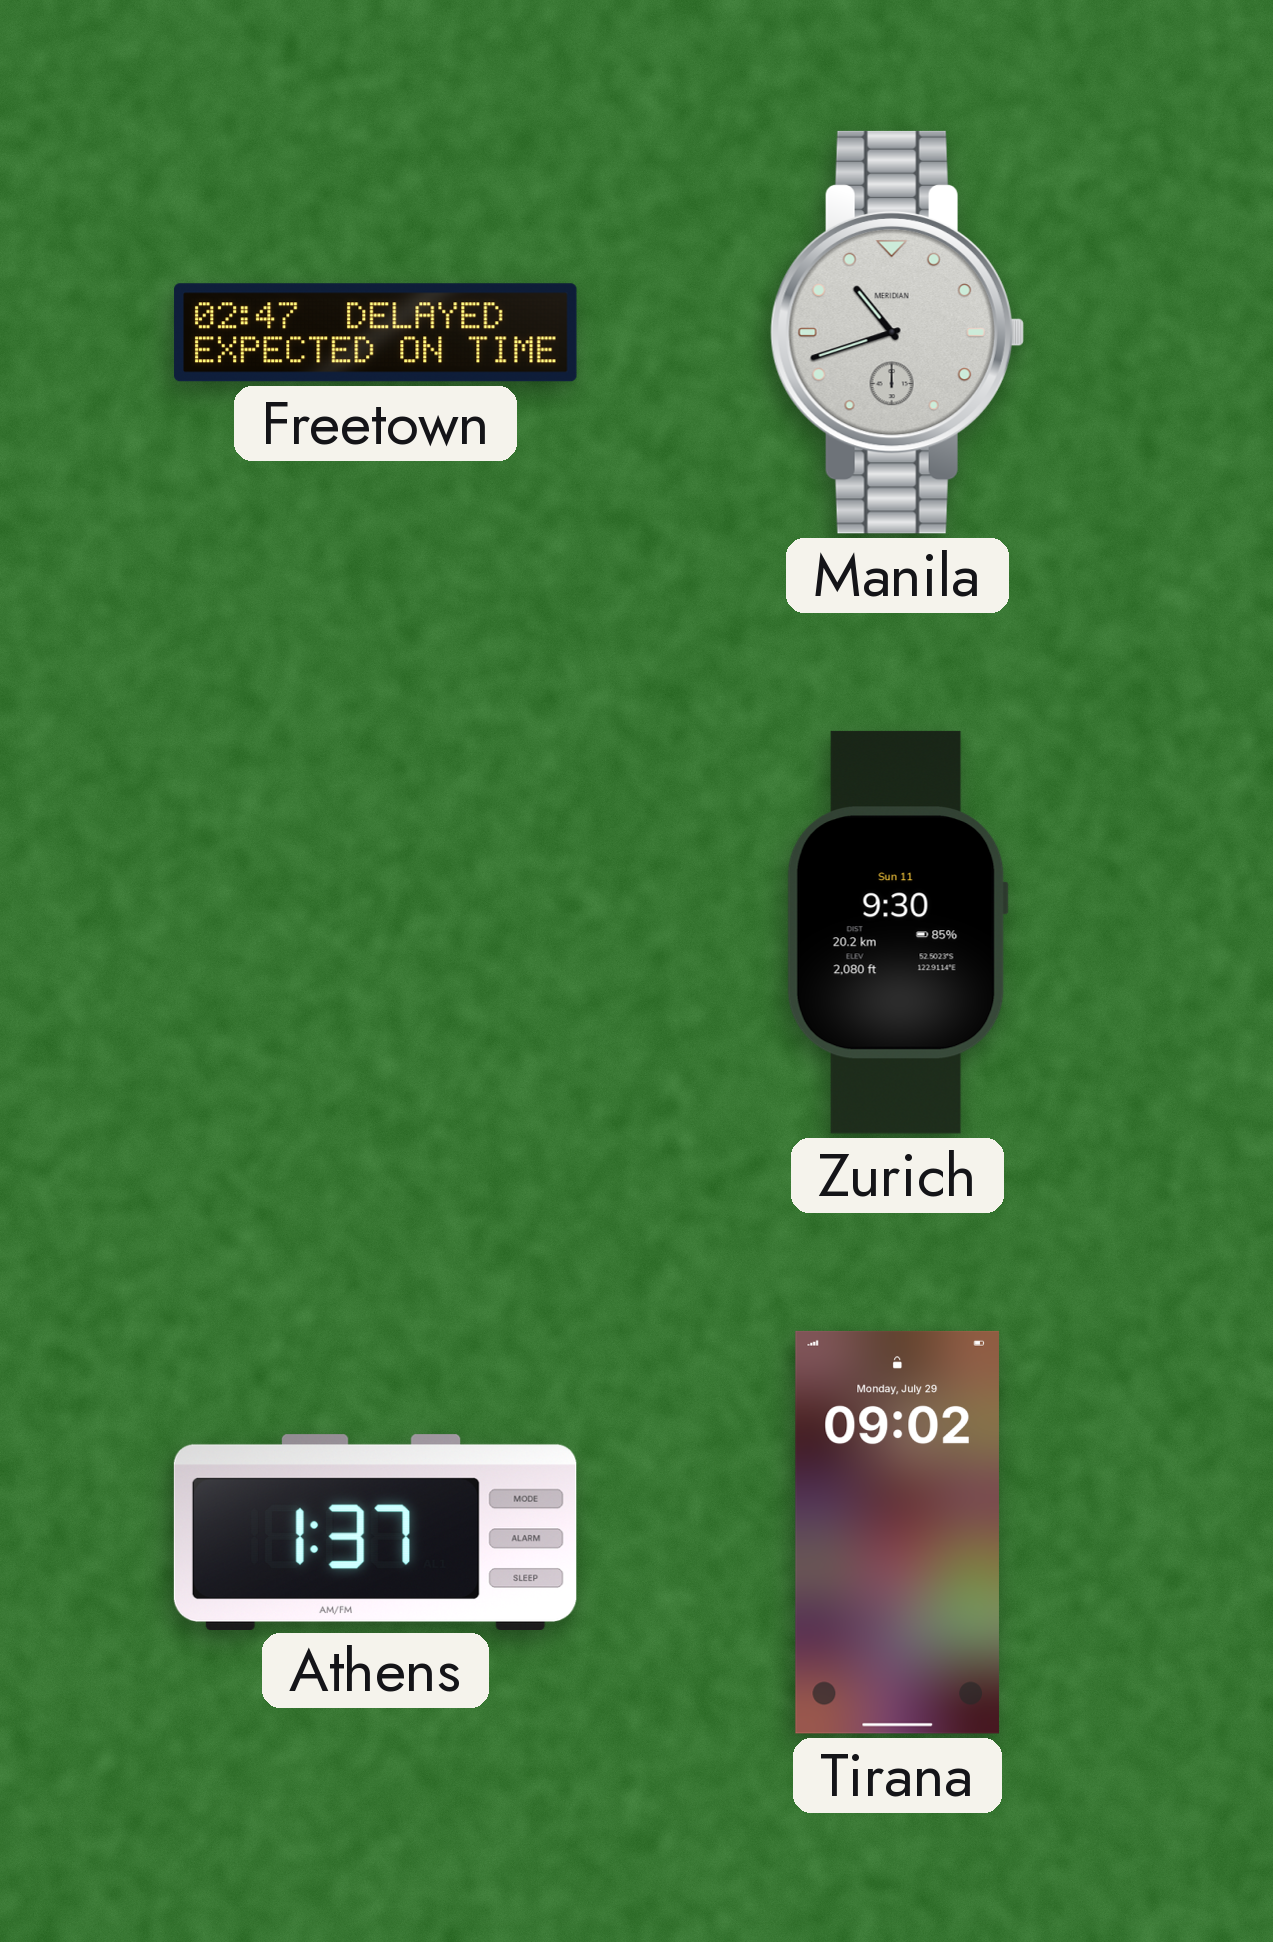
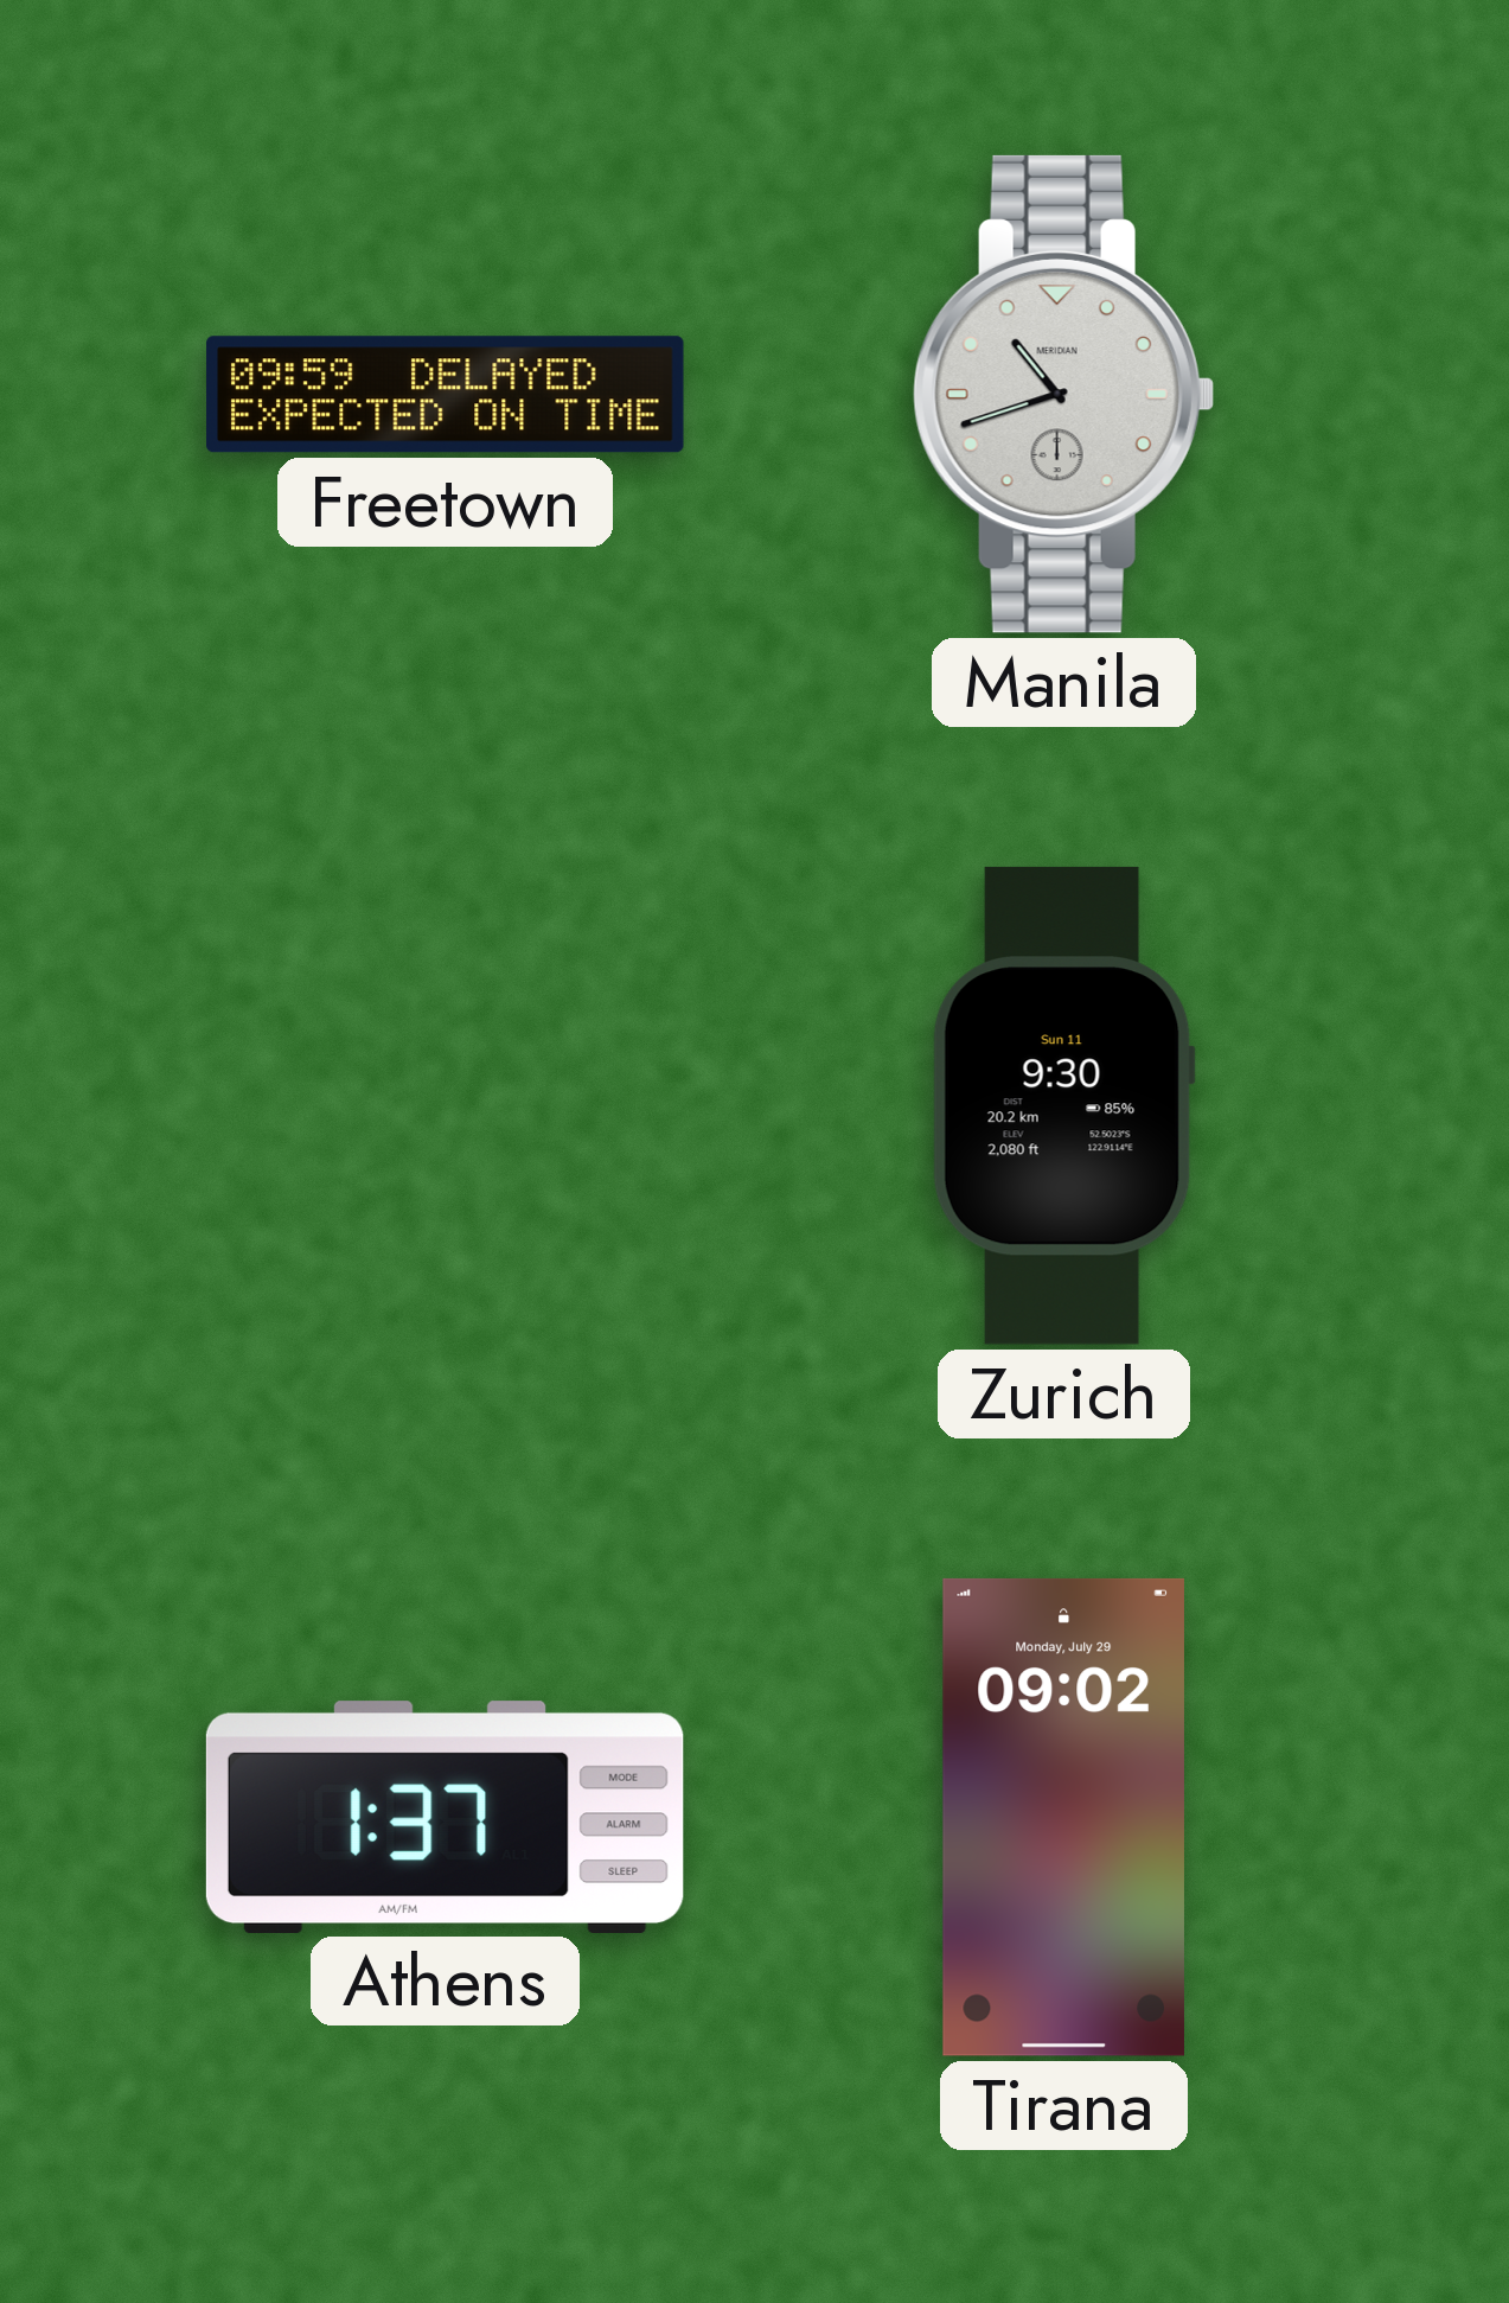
Freetown: 02:47 -> 09:59 (446, 395)
